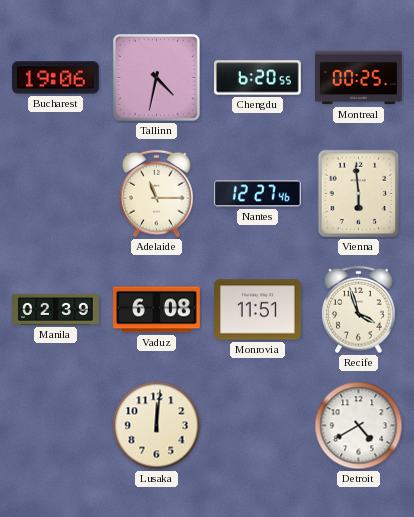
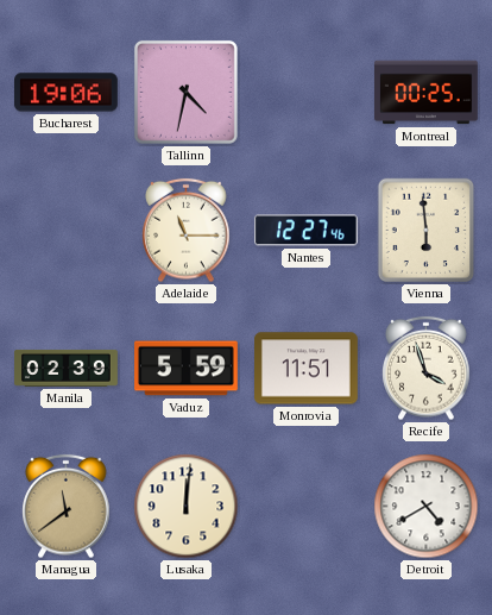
Chengdu: 6:20 -> none (258, 78)
Vaduz: 6:08 -> 5:59 (187, 369)
Managua: none -> 11:39 (67, 507)
